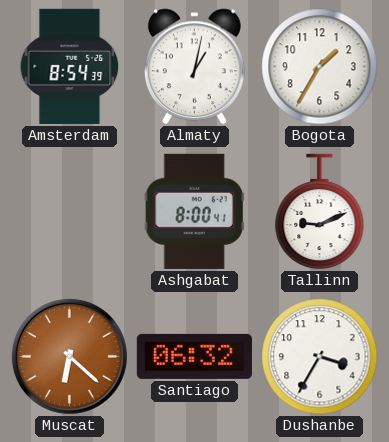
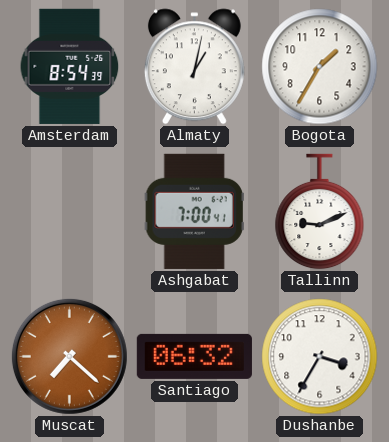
Ashgabat: 8:00 -> 7:00 (194, 211)
Muscat: 6:22 -> 7:22 (69, 356)
